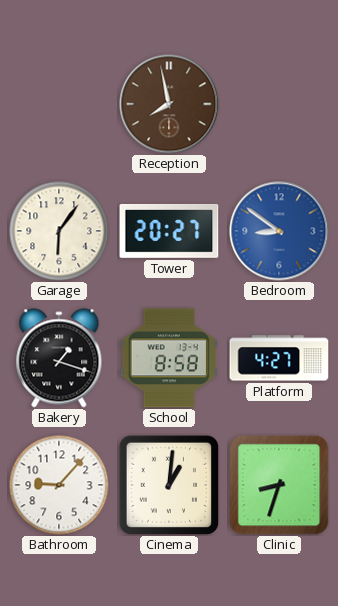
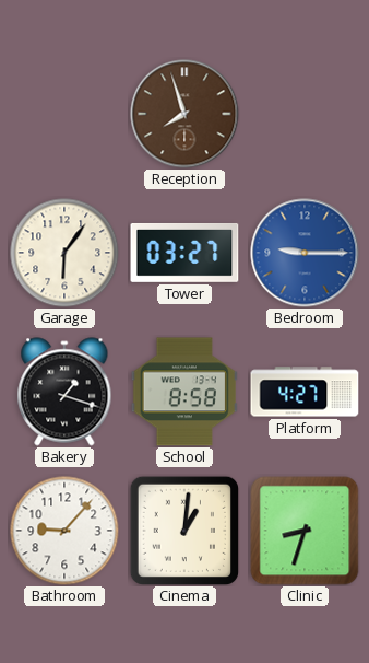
Reception: 7:58 -> 7:57 (184, 114)
Tower: 20:27 -> 03:27 (184, 253)
Bedroom: 8:51 -> 9:15 (305, 253)
